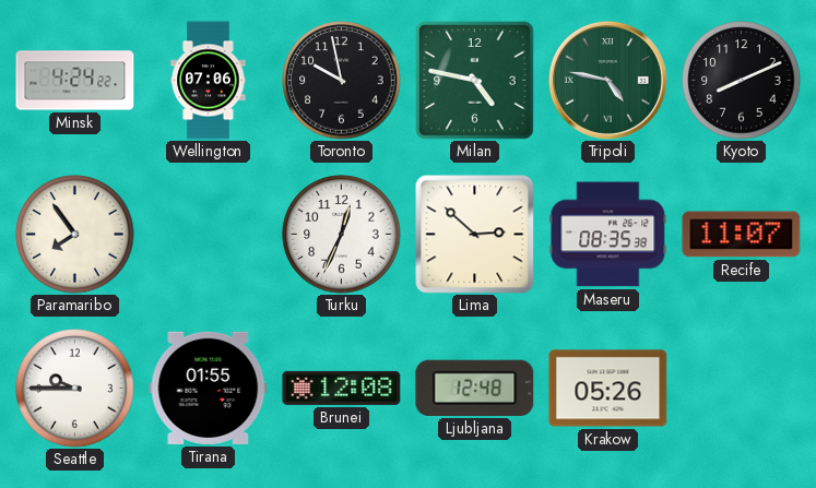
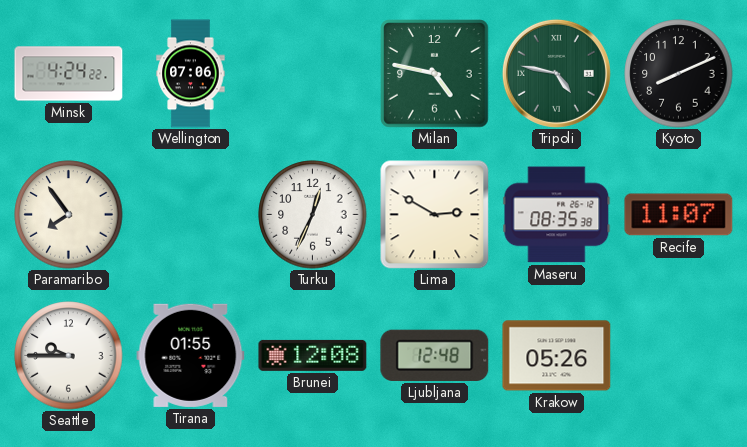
Toronto: 9:58 -> none (342, 81)
Lima: 2:52 -> 2:50 (435, 215)
